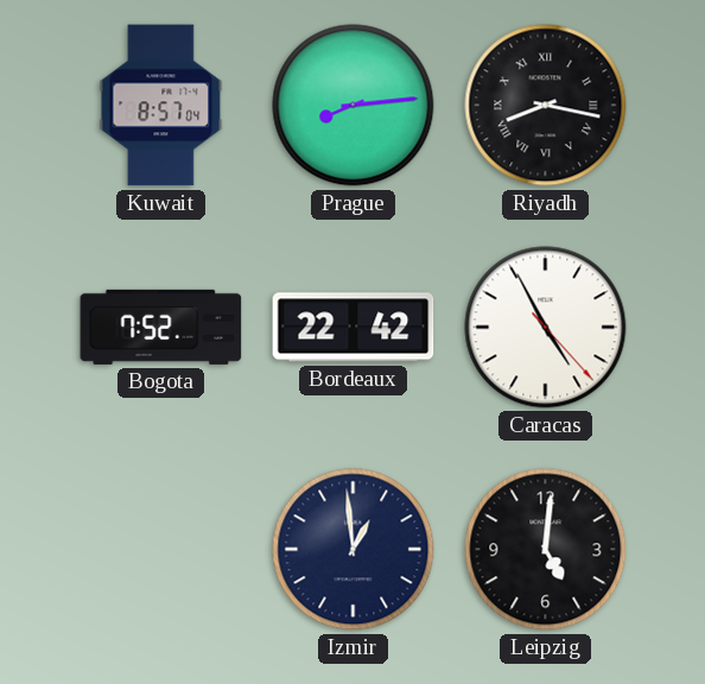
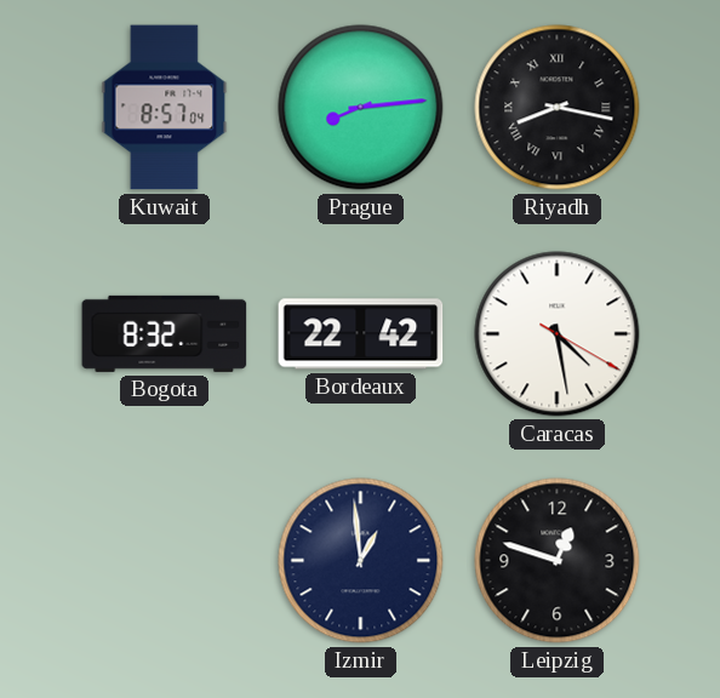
Bogota: 7:52 -> 8:32 (165, 333)
Caracas: 4:55 -> 4:28 (558, 334)
Leipzig: 5:01 -> 12:48 (558, 561)
